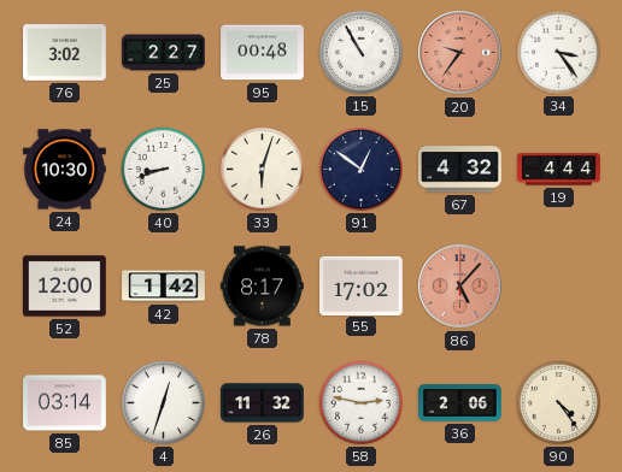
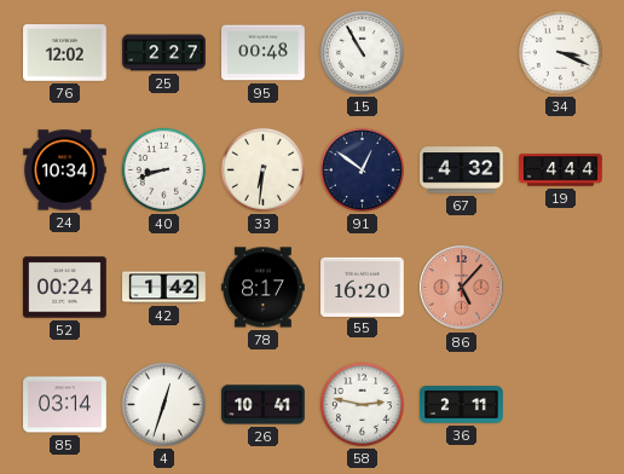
76: 3:02 -> 12:02 (65, 53)
20: 9:36 -> none (460, 53)
34: 3:24 -> 3:19 (560, 52)
24: 10:30 -> 10:34 (65, 170)
33: 6:03 -> 6:31 (262, 169)
52: 12:00 -> 00:24 (65, 288)
55: 17:02 -> 16:20 (363, 287)
26: 11:32 -> 10:41 (264, 405)
36: 2:06 -> 2:11 (462, 405)
90: 4:24 -> none (558, 402)
